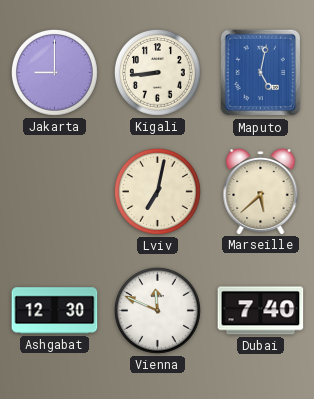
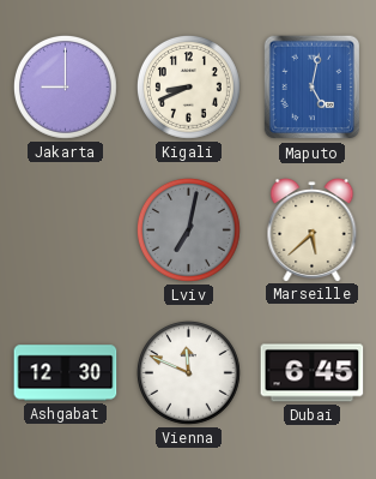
Kigali: 8:44 -> 8:41 (188, 86)
Lviv dial: cream -> grey (188, 229)
Dubai: 7:40 -> 6:45 (313, 373)
